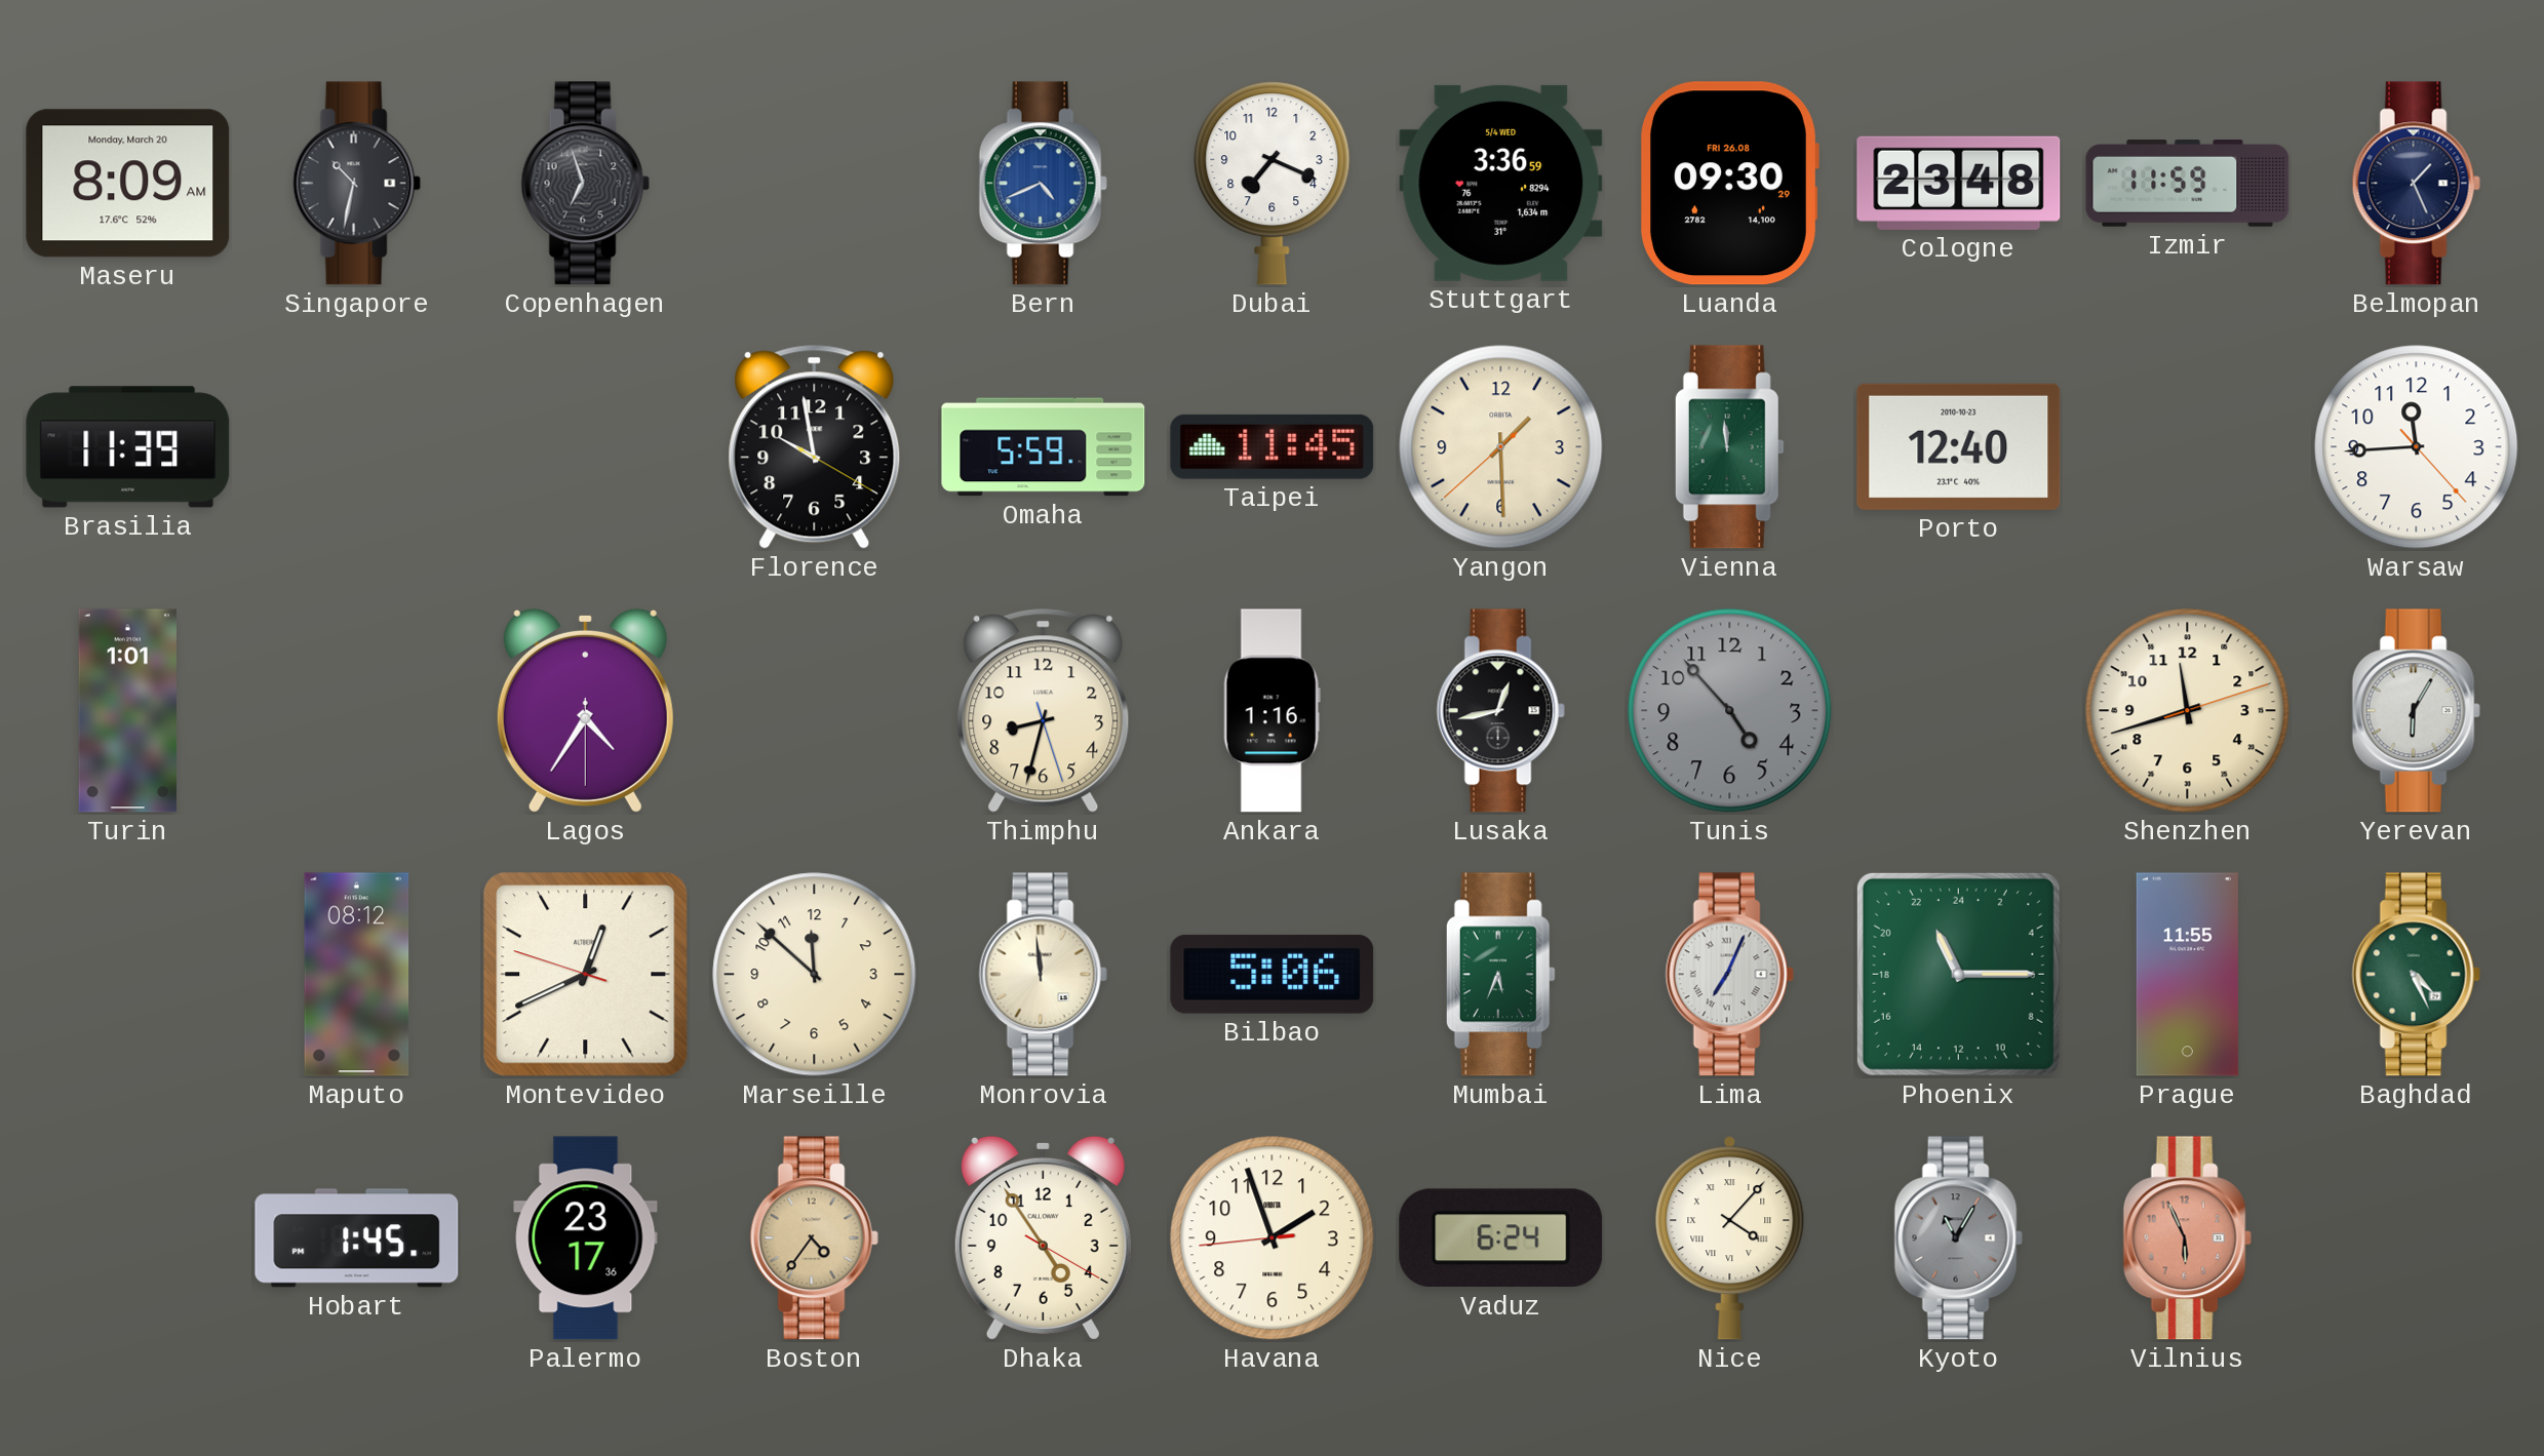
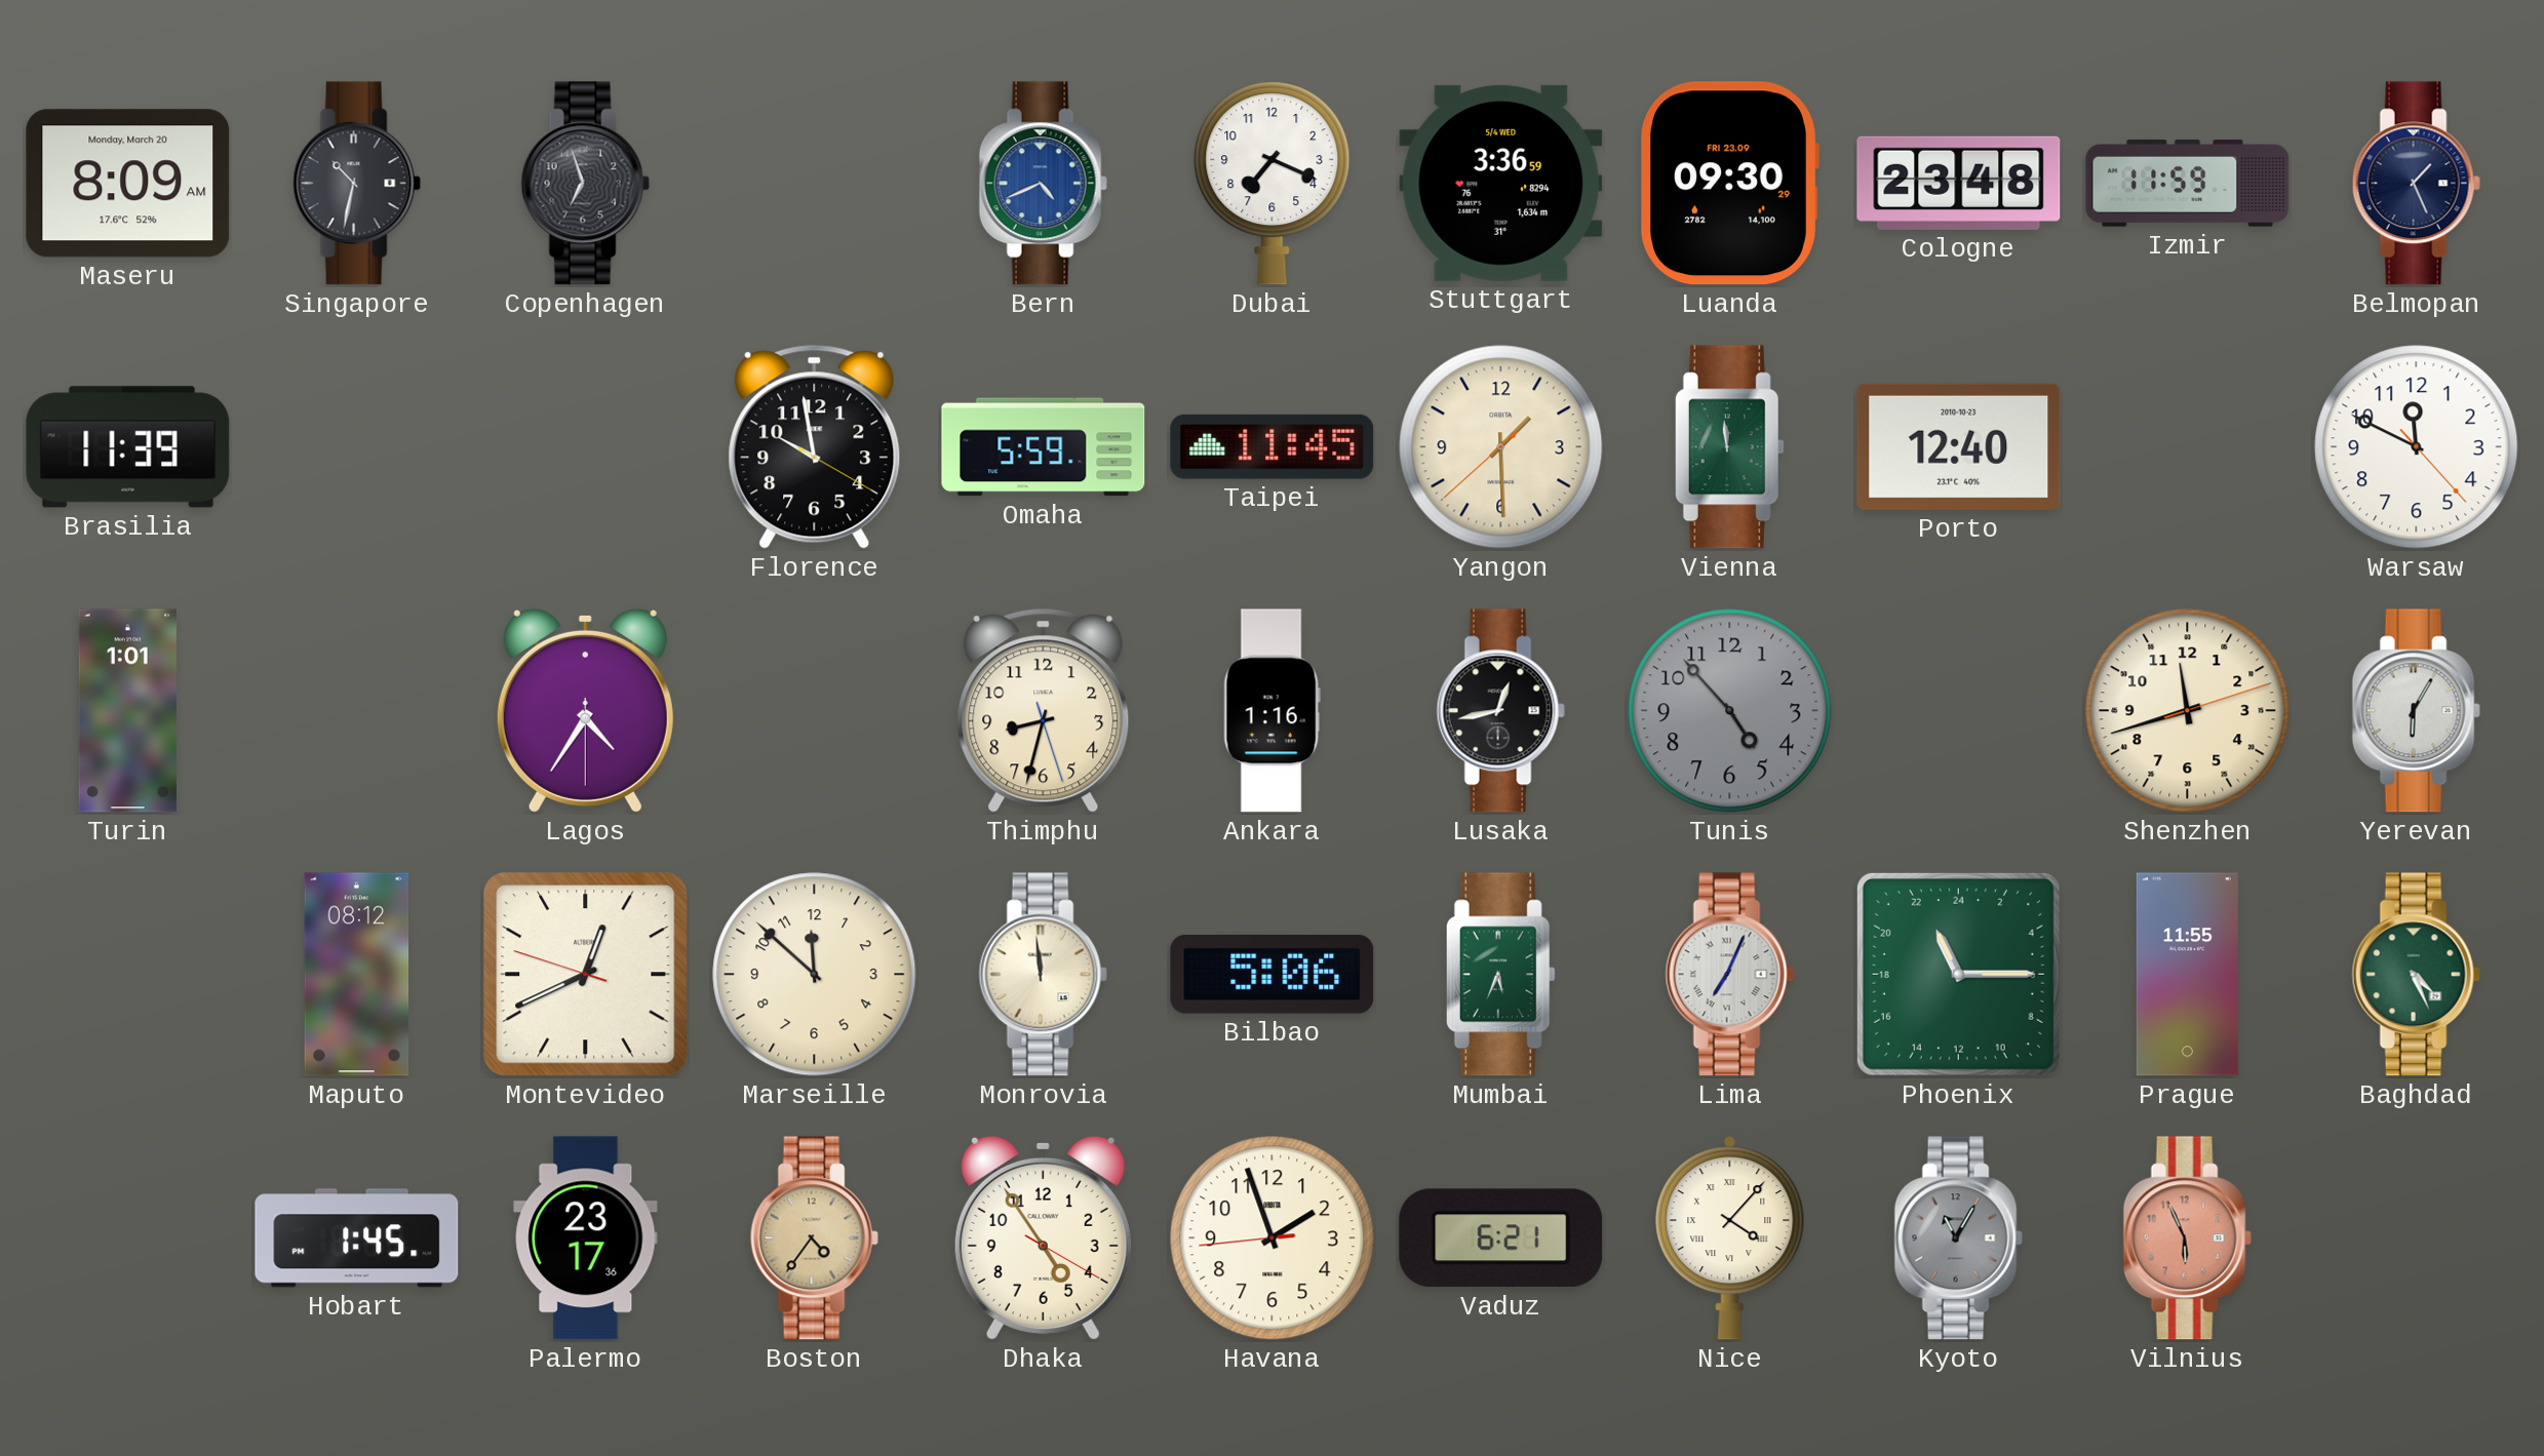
Luanda date: FRI 26.08 -> FRI 23.09 (1729, 184)
Warsaw: 11:44 -> 11:49 (2417, 447)
Vaduz: 6:24 -> 6:21 (1501, 1238)
